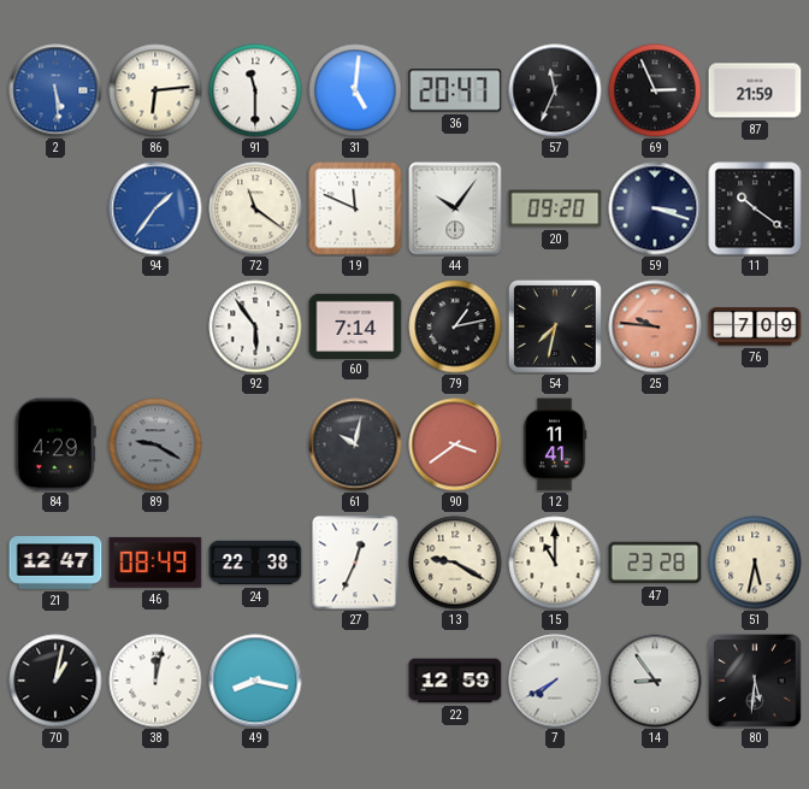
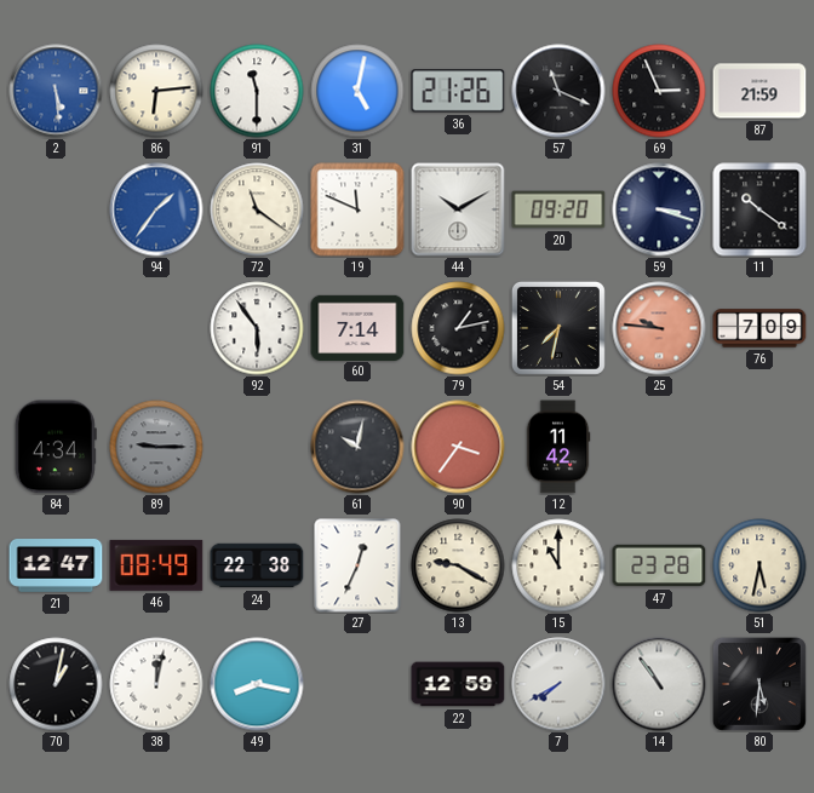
31: 5:01 -> 5:02 (357, 91)
36: 20:47 -> 21:26 (458, 91)
57: 11:34 -> 11:19 (558, 91)
44: 10:06 -> 10:10 (458, 209)
84: 4:29 -> 4:34 (56, 447)
89: 9:20 -> 9:15 (156, 447)
90: 3:39 -> 3:36 (458, 447)
12: 11:41 -> 11:42 (558, 447)
14: 8:54 -> 10:54 (659, 684)
